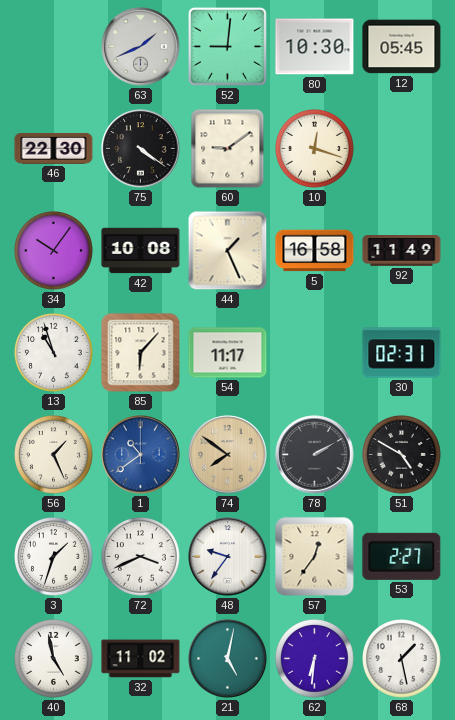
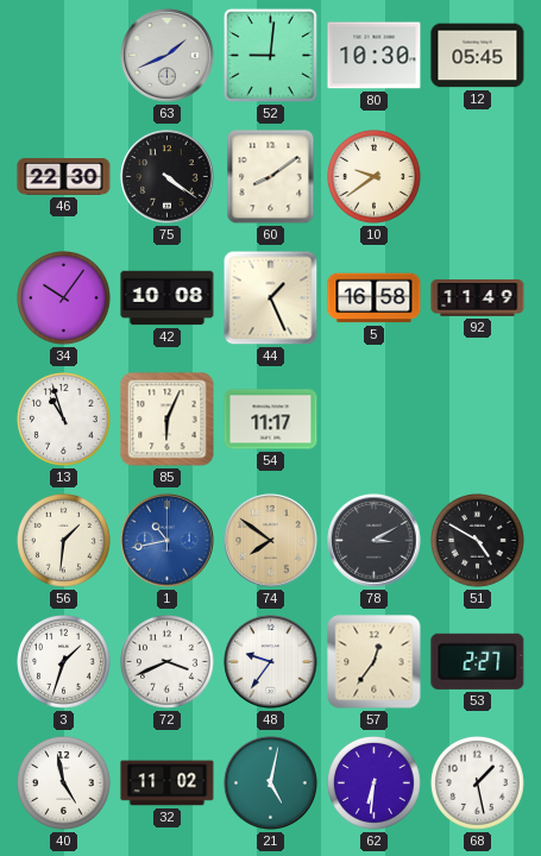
60: 9:09 -> 8:09 (271, 177)
10: 12:18 -> 9:39 (375, 177)
85: 6:07 -> 6:04 (168, 420)
30: 02:31 -> none (402, 353)
56: 1:26 -> 1:31 (64, 541)
1: 10:39 -> 10:43 (168, 541)
78: 2:10 -> 3:10 (375, 541)
